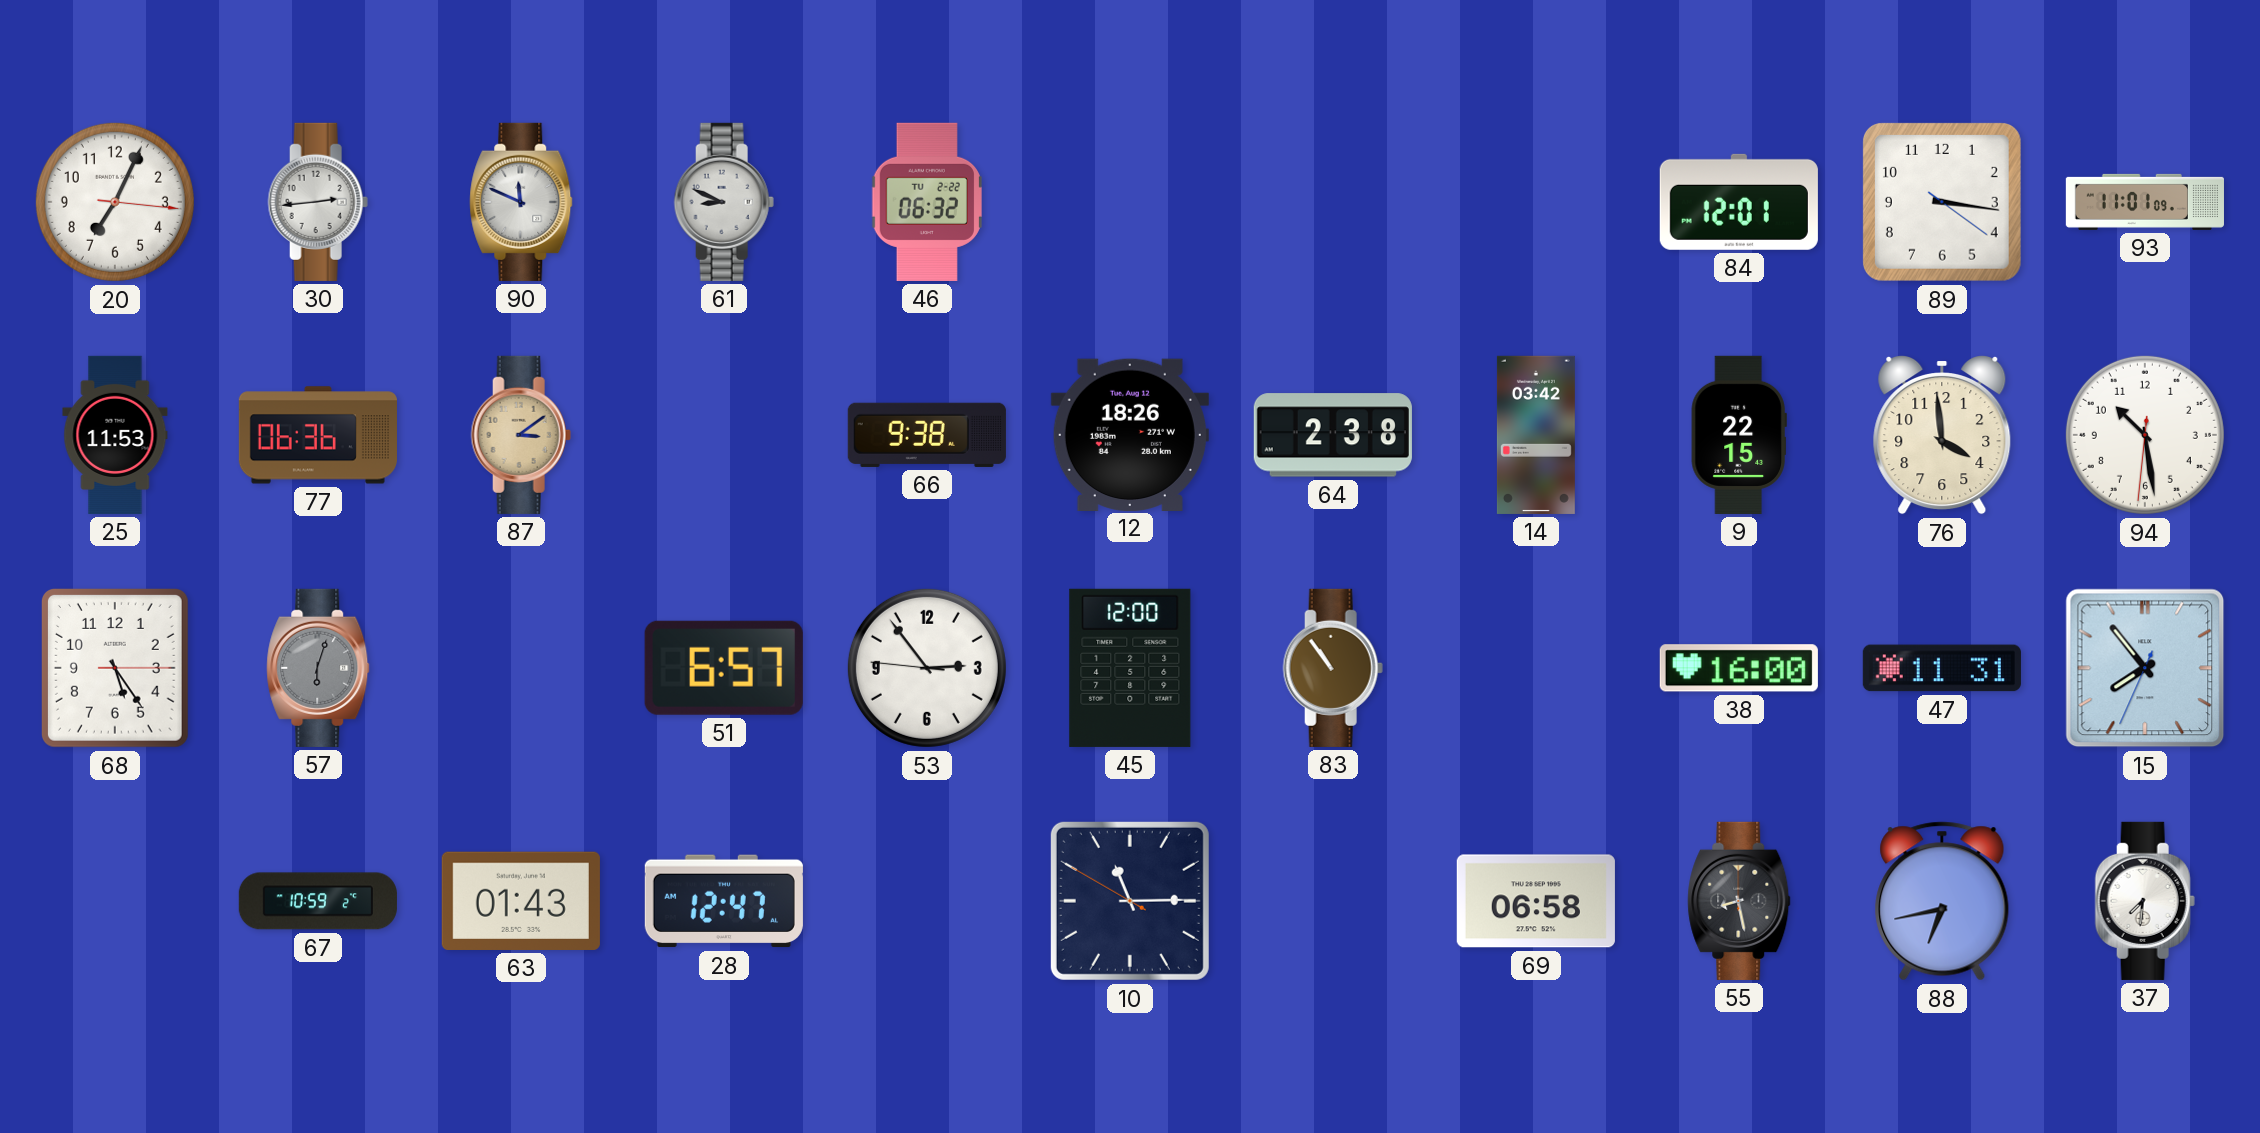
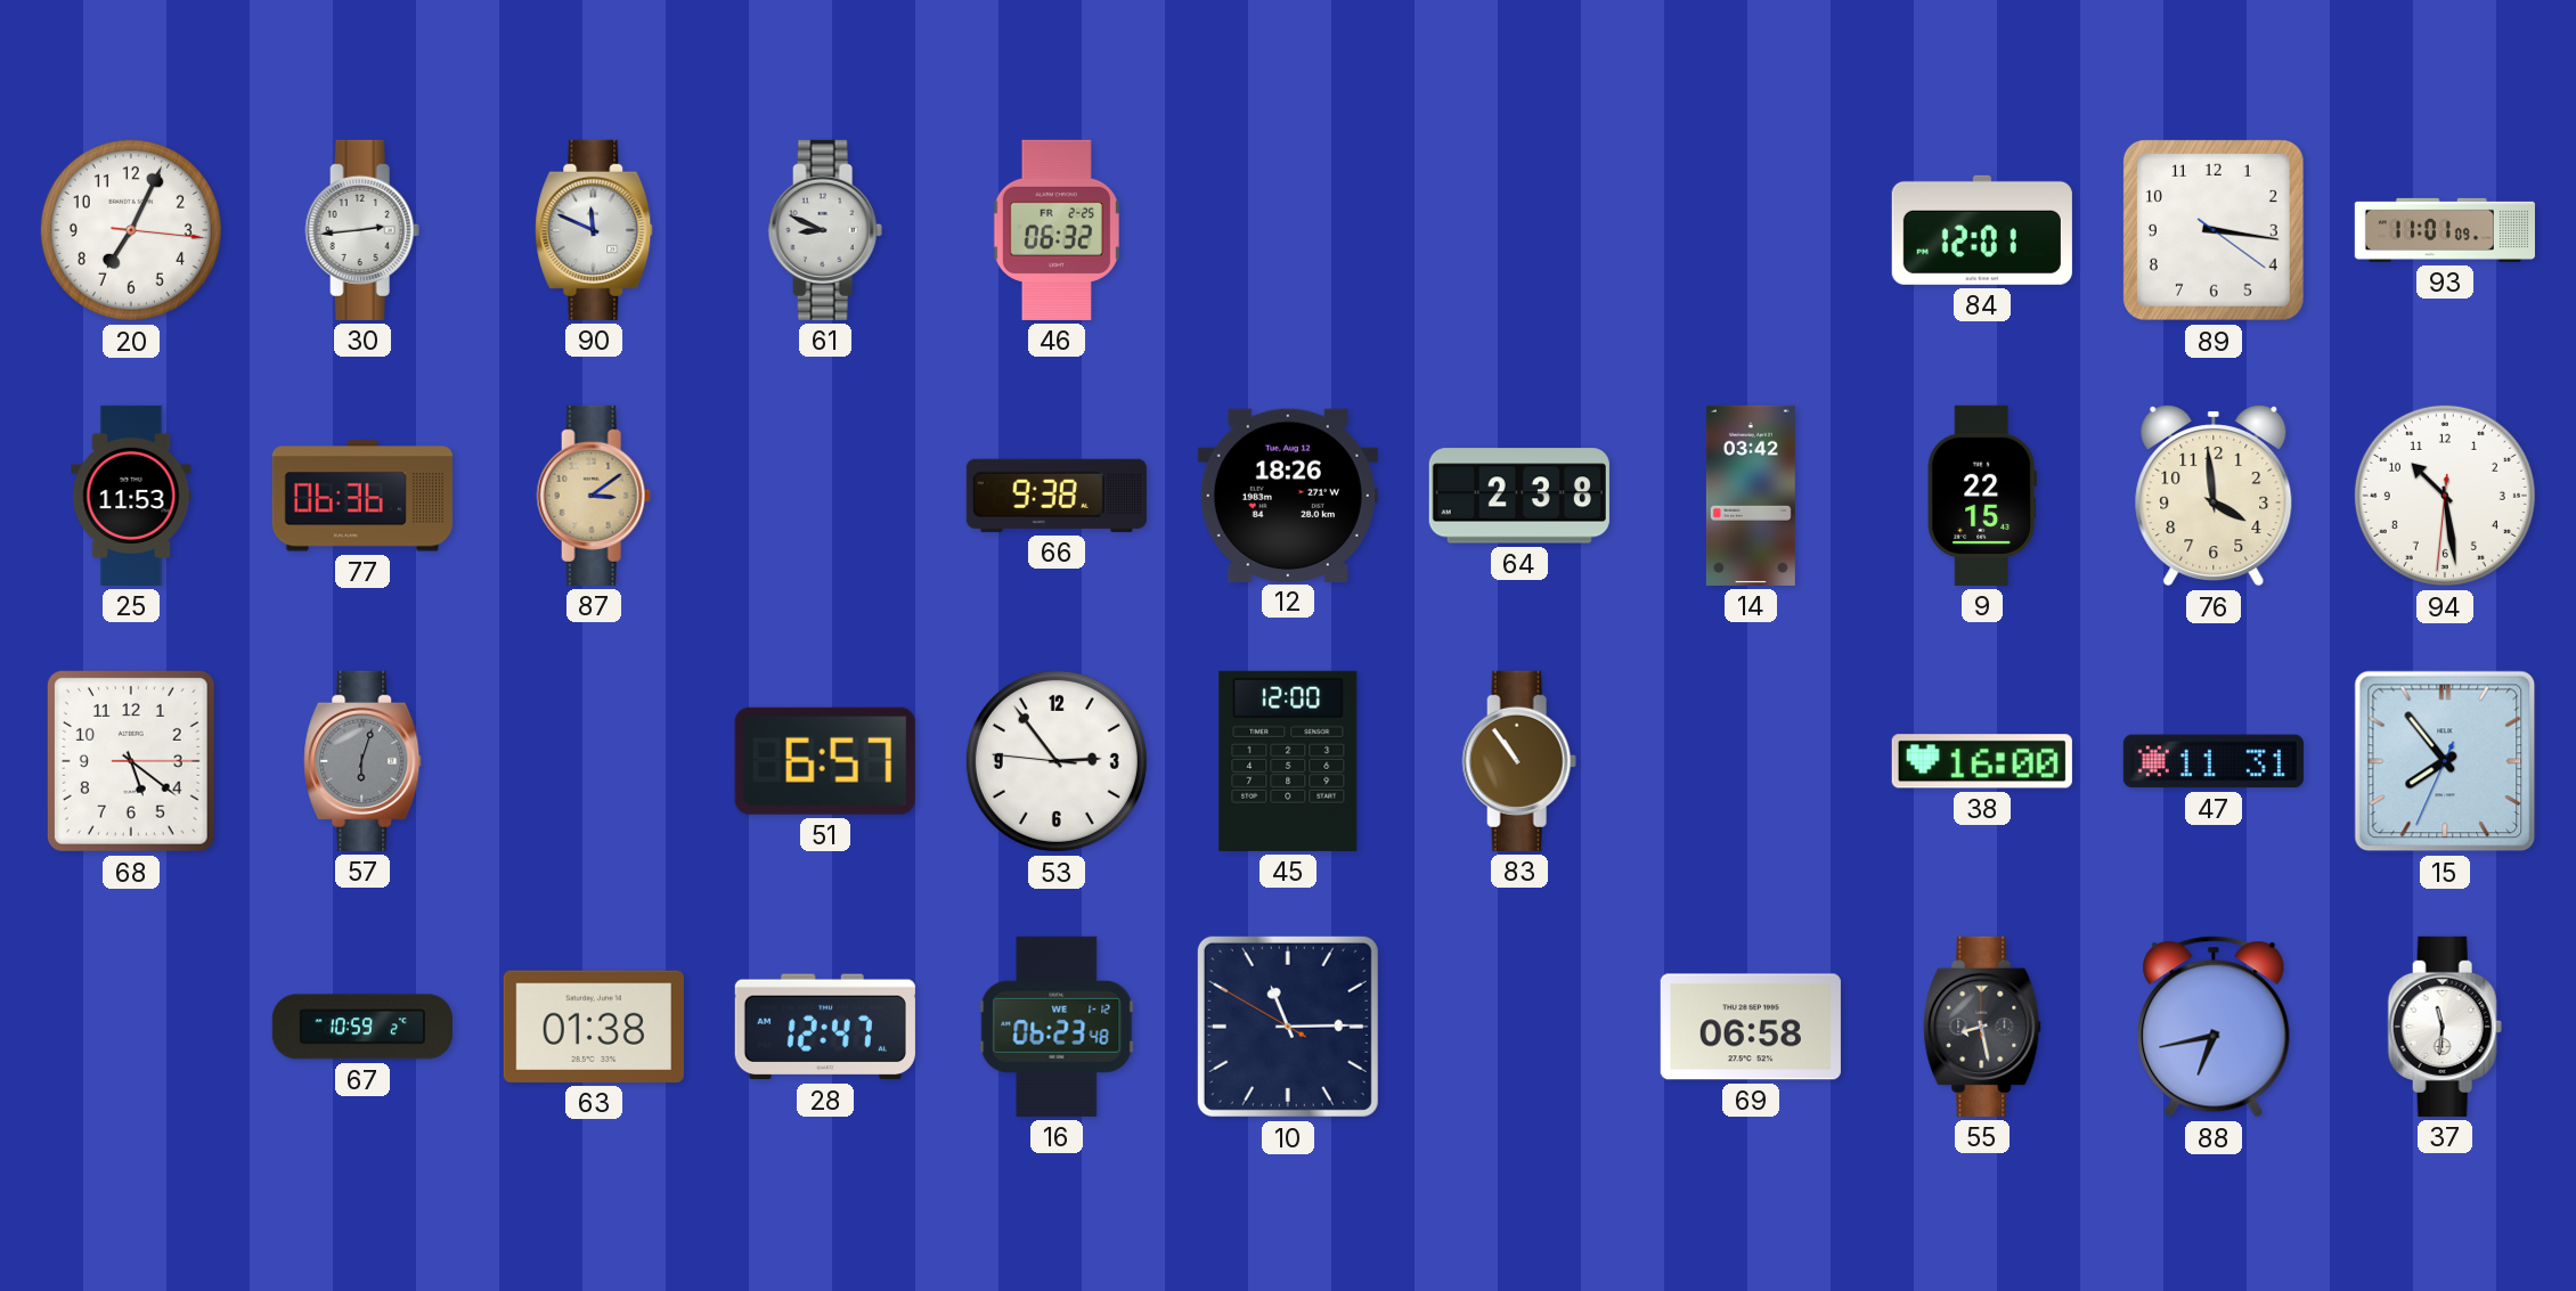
46 date: TU 2-22 -> FR 2-25 (1057, 230)
68: 5:24 -> 5:21 (131, 761)
63: 01:43 -> 01:38 (594, 1027)
16: none -> 06:23 (1057, 1027)
37: 7:31 -> 11:31 (2445, 1027)
